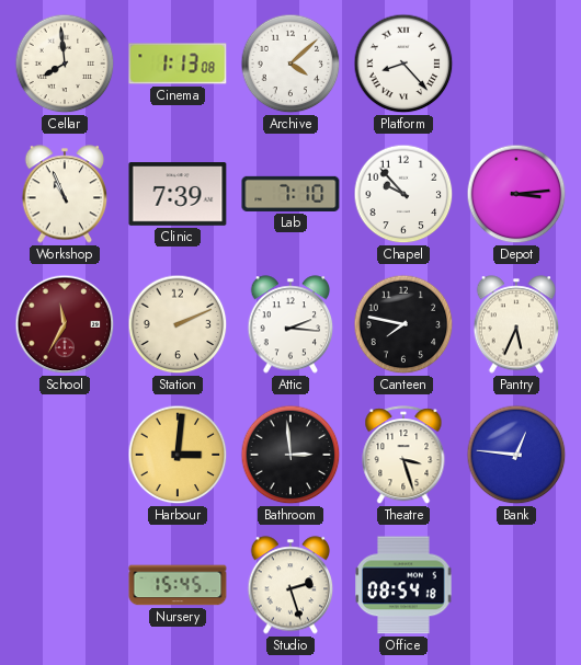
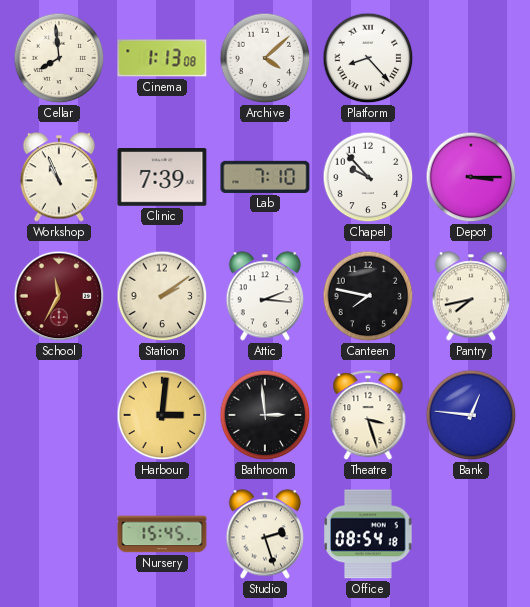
Depot: 3:14 -> 3:15 (471, 177)
Station: 2:11 -> 2:09 (162, 296)
Pantry: 5:34 -> 7:43 (471, 296)
